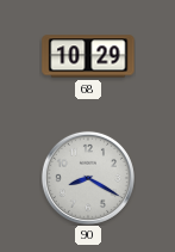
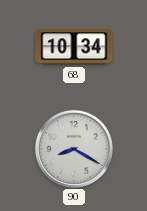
68: 10:29 -> 10:34 (74, 47)
